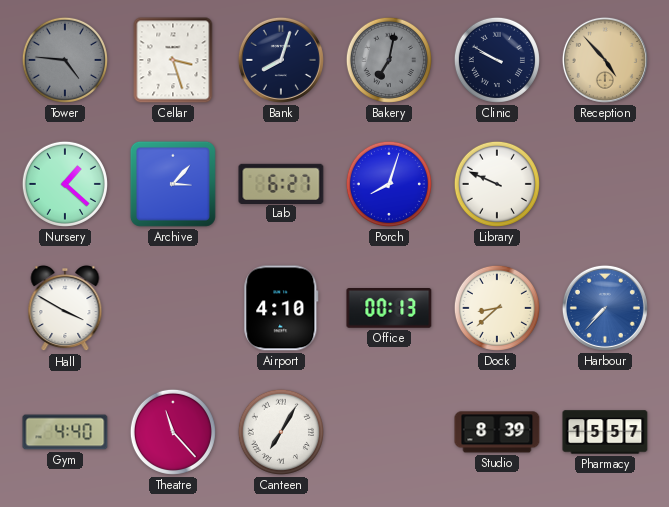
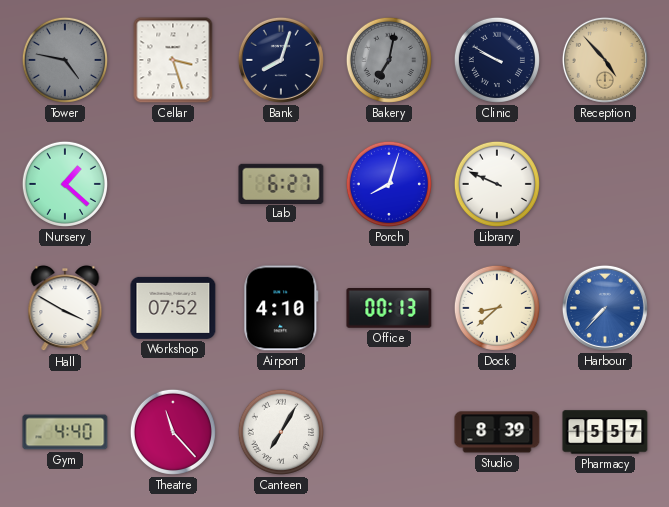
Tower: 4:46 -> 4:47 (65, 60)
Archive: 3:07 -> none (173, 184)
Workshop: none -> 07:52 (173, 308)
